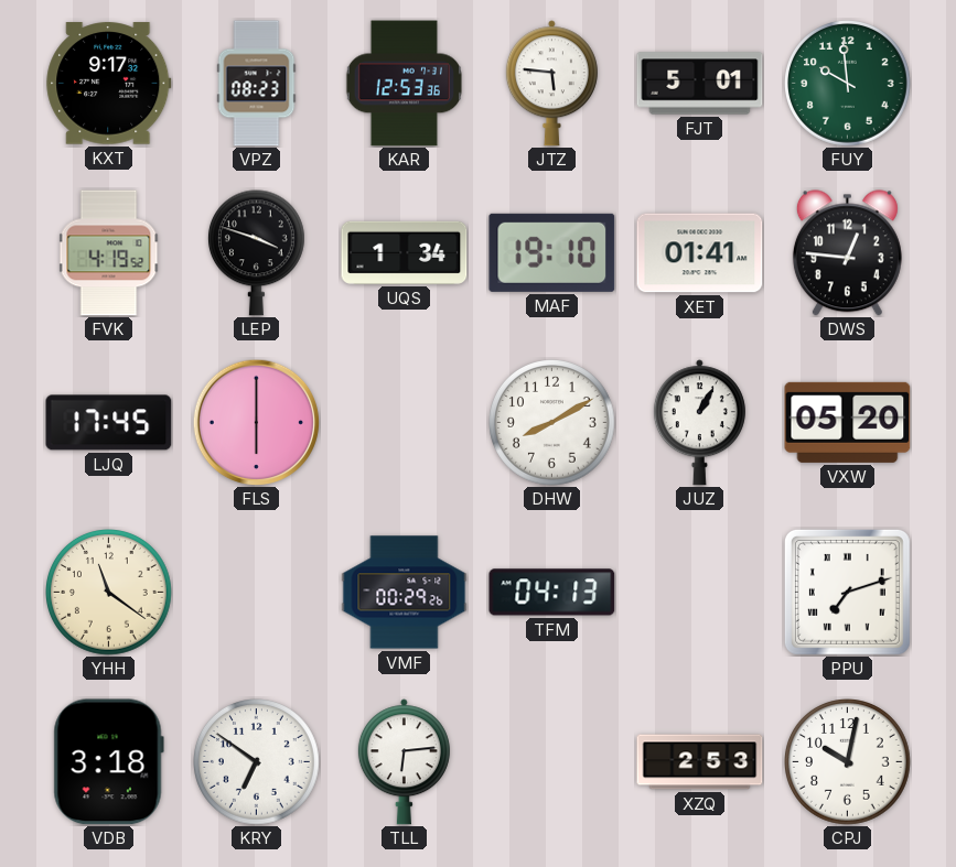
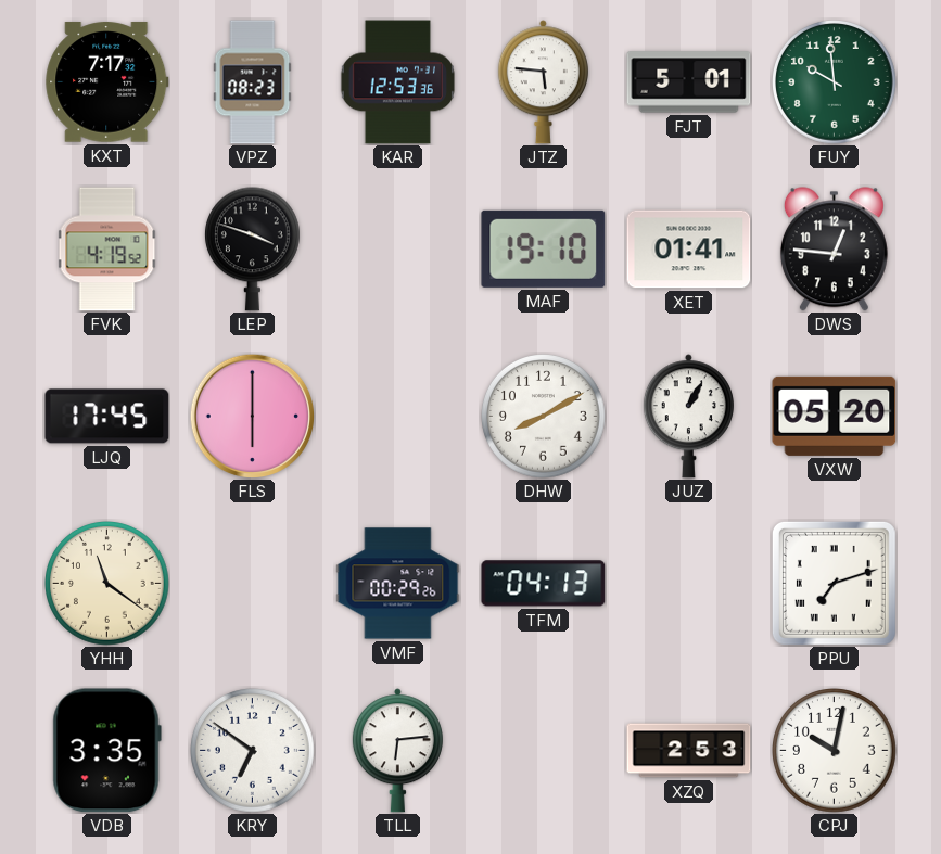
KXT: 9:17 -> 7:17 (107, 82)
UQS: 1:34 -> none (405, 252)
VDB: 3:18 -> 3:35 (106, 751)
